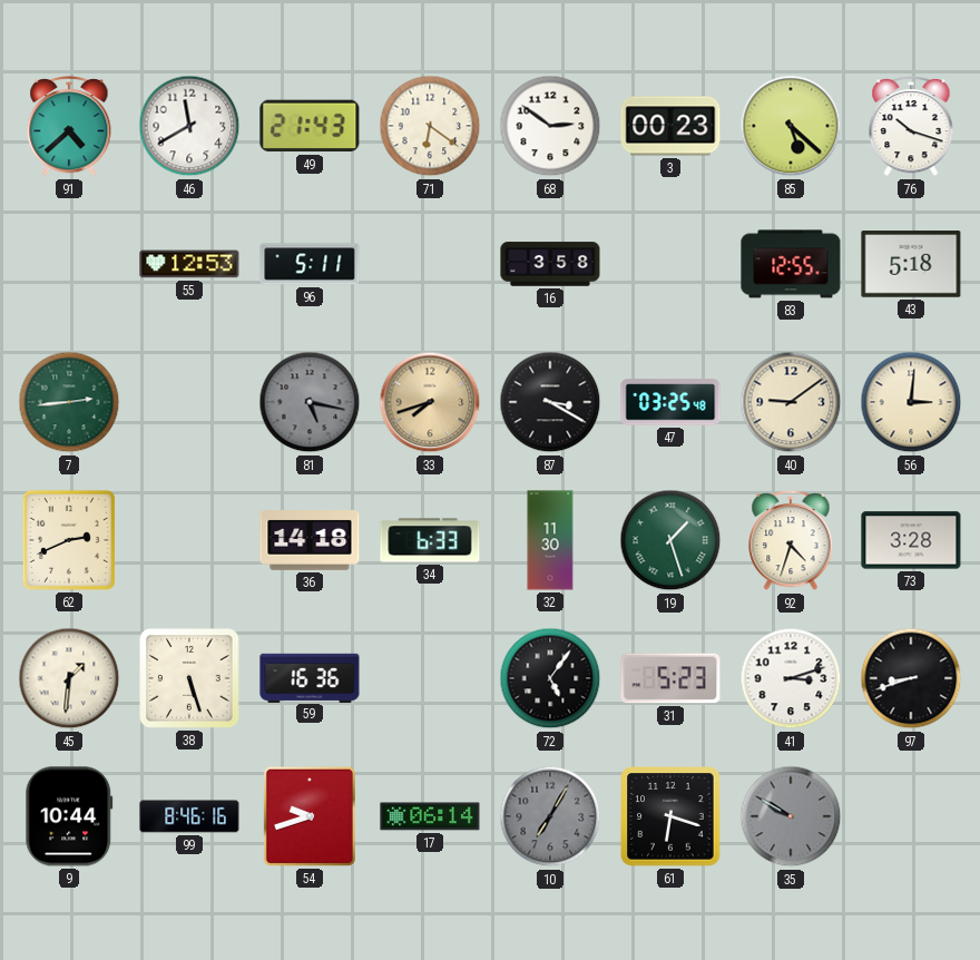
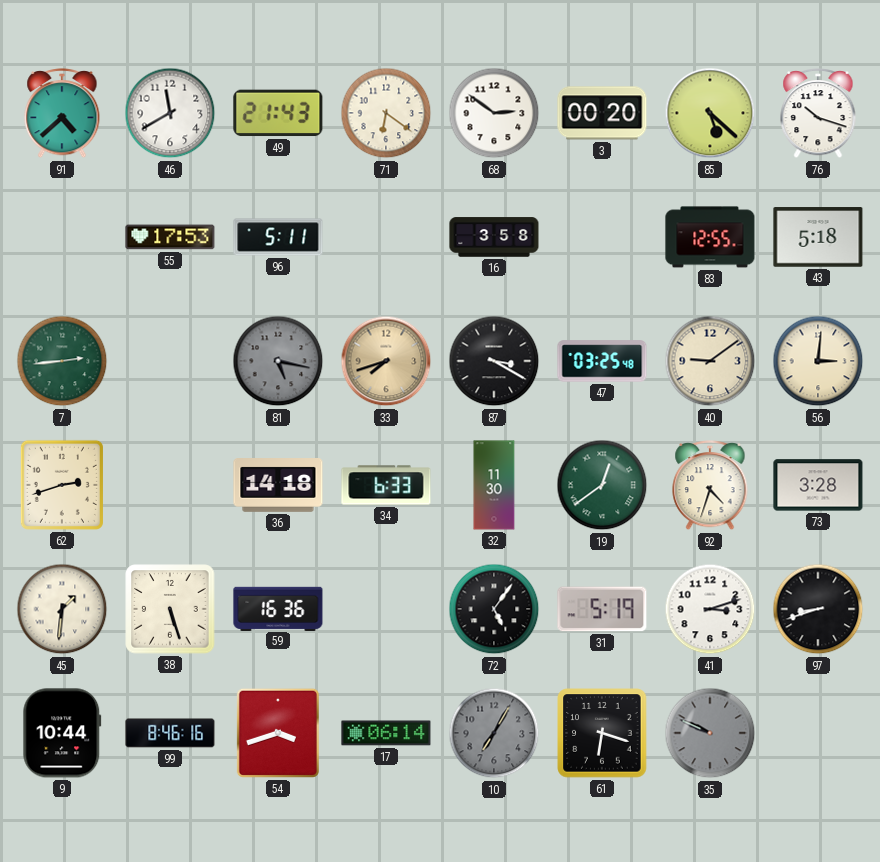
3: 00:23 -> 00:20 (602, 113)
55: 12:53 -> 17:53 (170, 237)
62: 2:41 -> 2:42 (62, 485)
19: 1:27 -> 12:39 (602, 485)
31: 5:23 -> 5:19 (602, 609)
54: 9:42 -> 3:42 (278, 733)
35: 9:50 -> 9:49 (710, 733)
